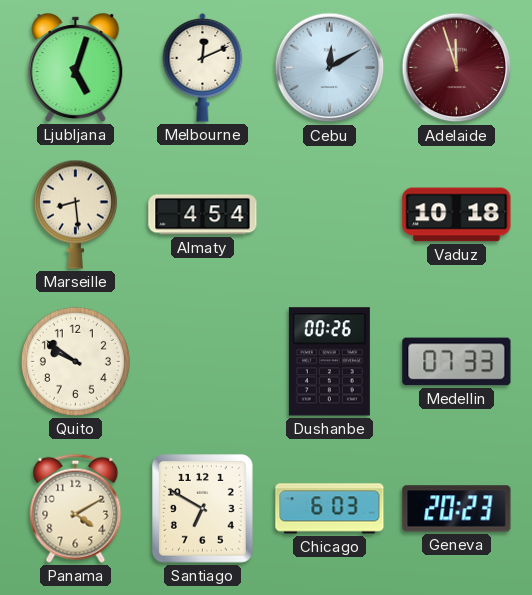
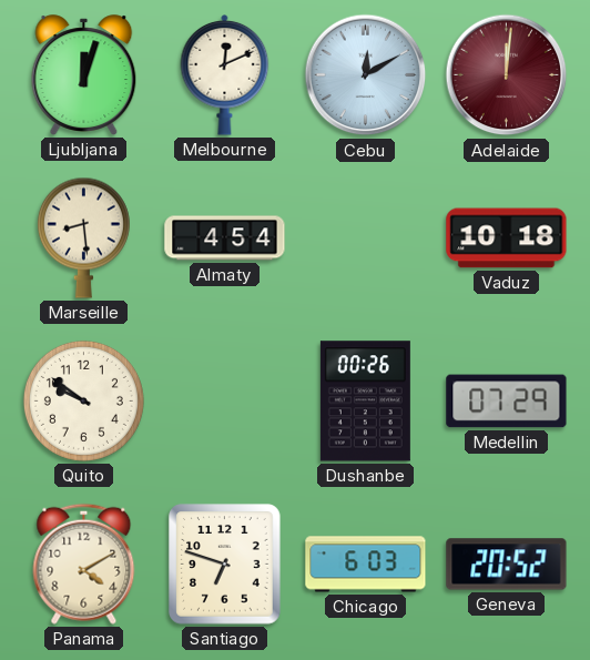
Ljubljana: 5:03 -> 12:03 (84, 75)
Adelaide: 11:57 -> 12:01 (507, 75)
Medellin: 07:33 -> 07:29 (507, 402)
Santiago: 6:50 -> 6:48 (225, 565)
Geneva: 20:23 -> 20:52 (507, 565)
